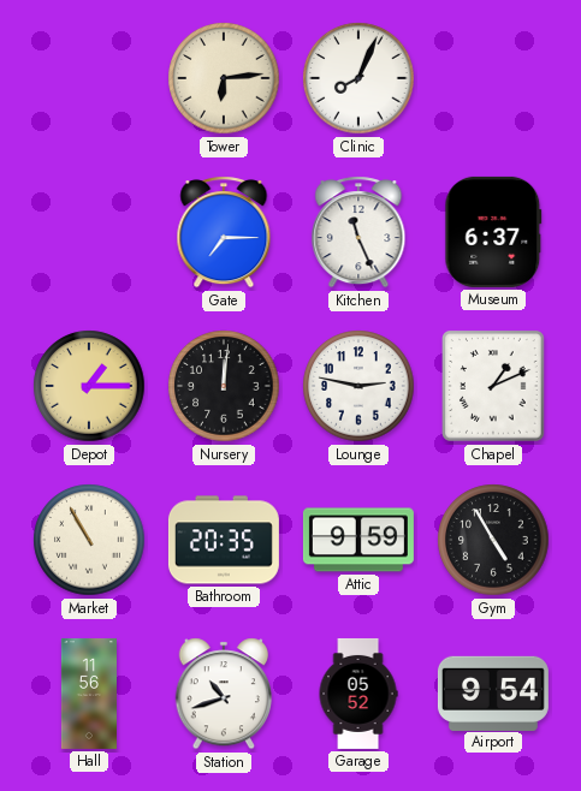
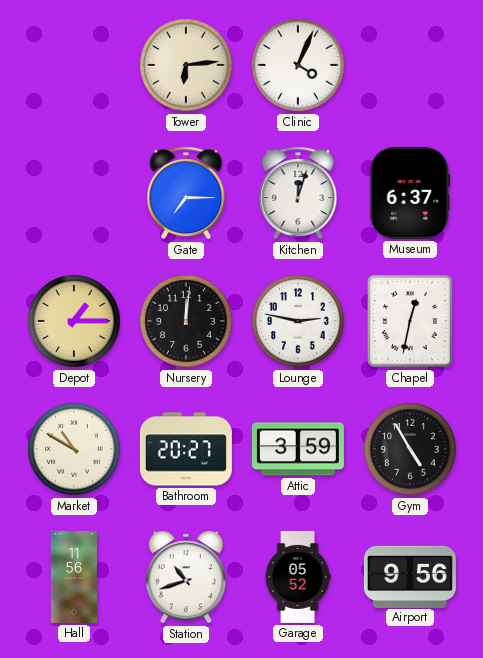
Clinic: 8:04 -> 4:04 (298, 65)
Kitchen: 11:26 -> 12:03 (298, 193)
Chapel: 1:11 -> 12:32 (411, 322)
Market: 10:55 -> 10:50 (74, 449)
Bathroom: 20:35 -> 20:27 (186, 449)
Attic: 9:59 -> 3:59 (298, 449)
Airport: 9:54 -> 9:56 (410, 576)
